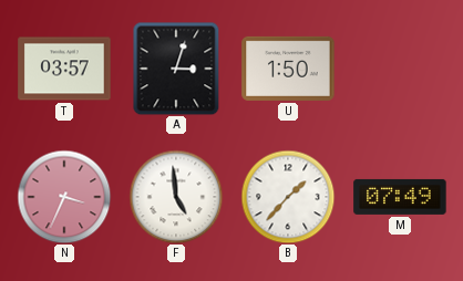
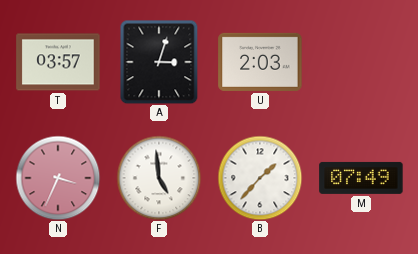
U: 1:50 -> 2:03 (260, 62)
